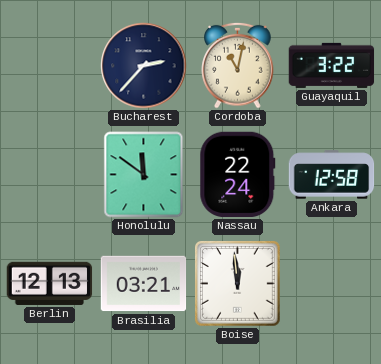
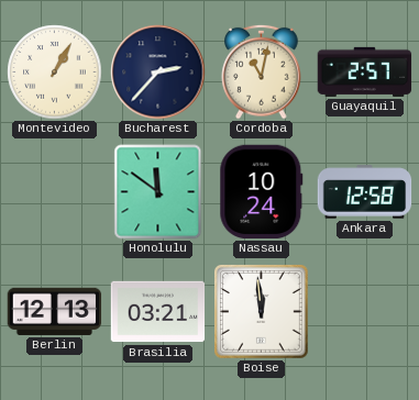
Montevideo: none -> 1:05 (55, 73)
Guayaquil: 3:22 -> 2:57 (365, 71)
Nassau: 22:24 -> 10:24 (262, 192)
